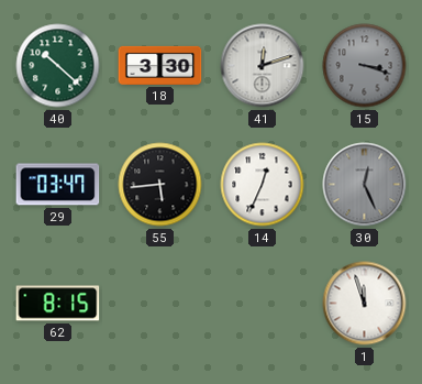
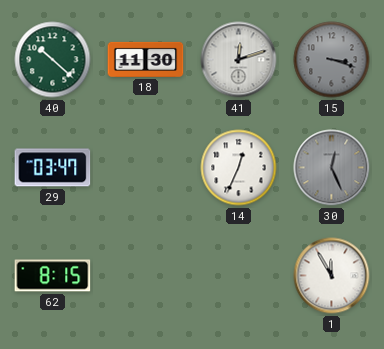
18: 3:30 -> 11:30 (146, 59)
55: 5:44 -> none (160, 185)
1: 11:57 -> 11:55 (332, 276)
